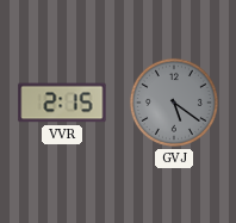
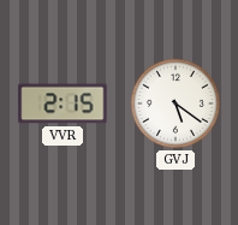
GVJ dial: grey -> white (175, 103)
